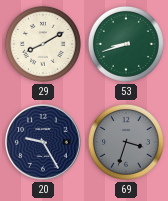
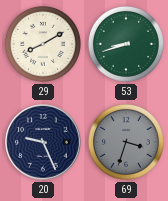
20: 9:25 -> 9:26 (43, 142)
